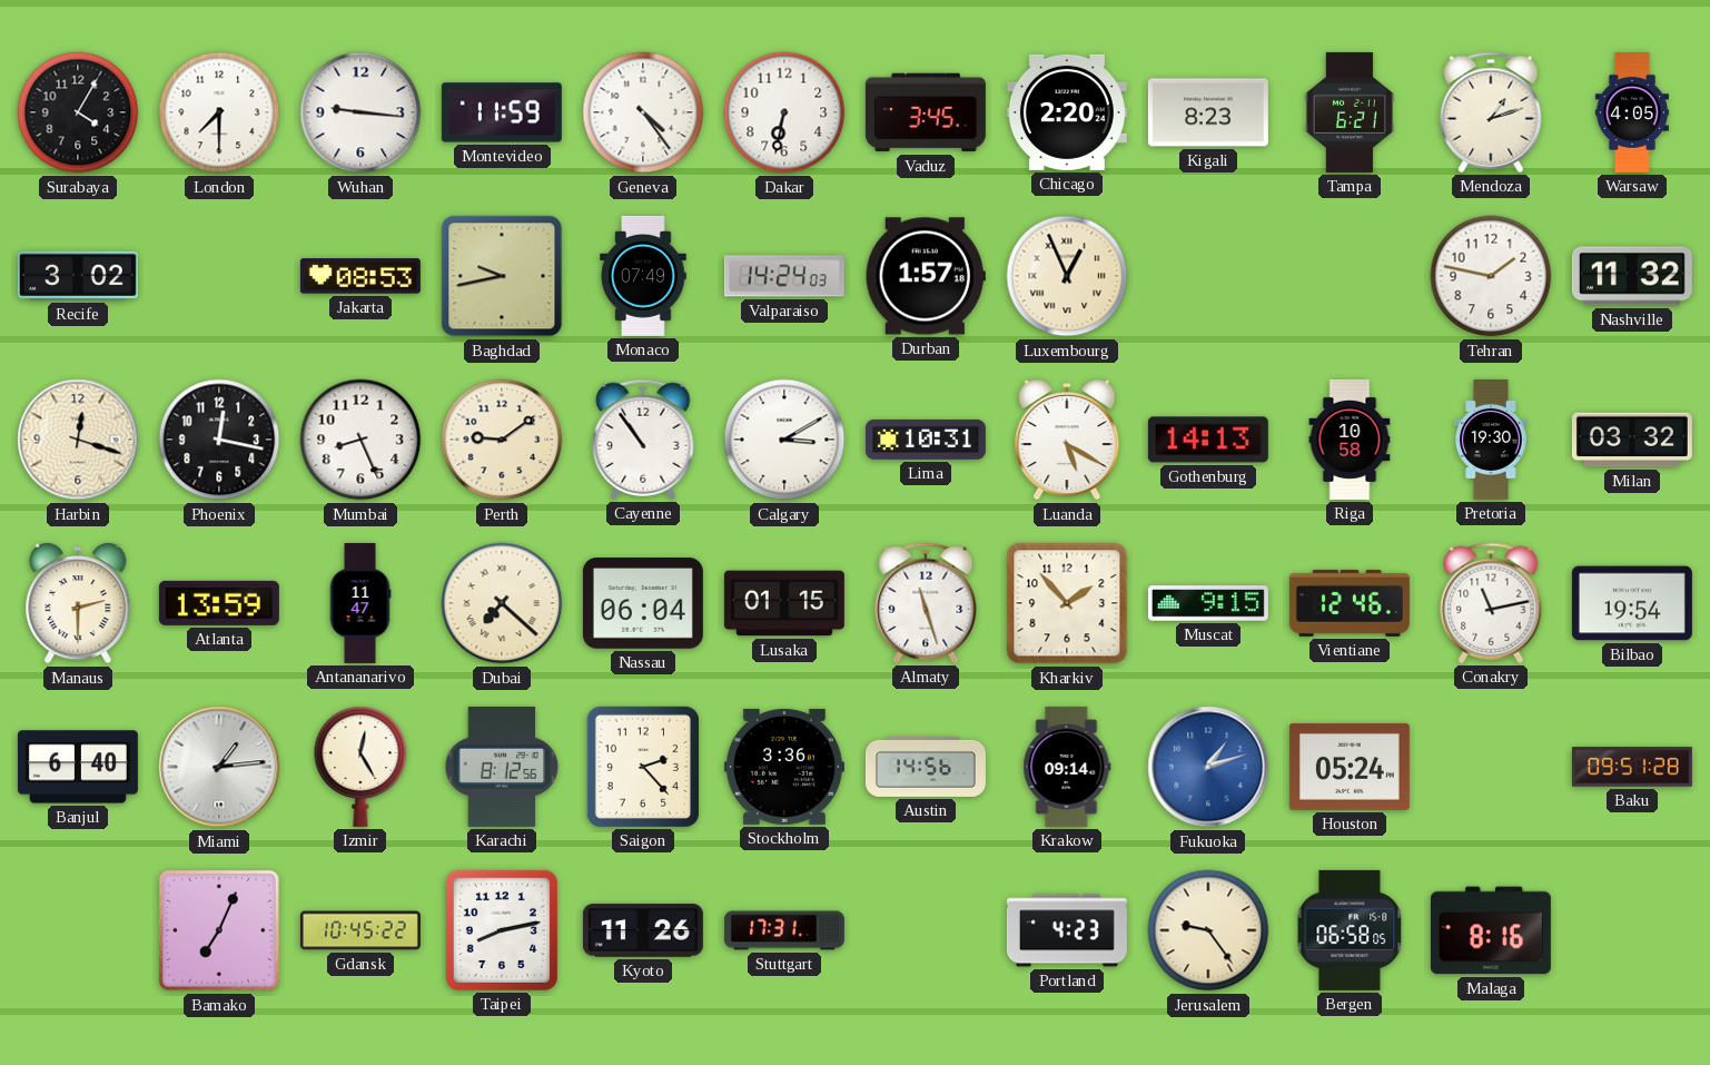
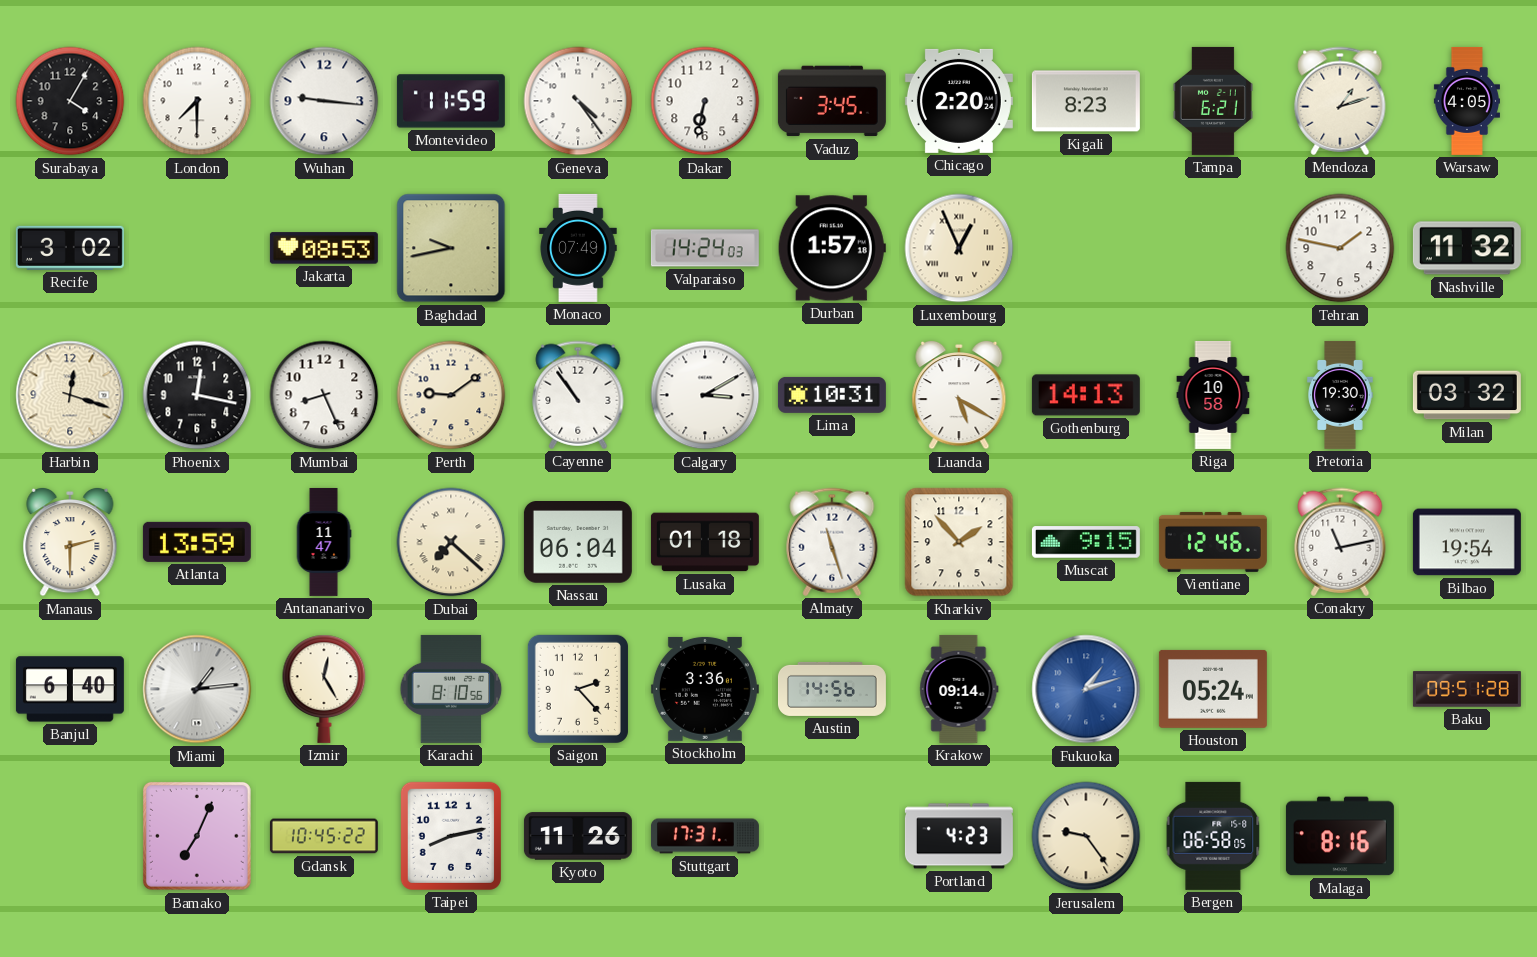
Lusaka: 01:15 -> 01:18 (705, 542)
Karachi: 8:12 -> 8:10 (451, 689)
